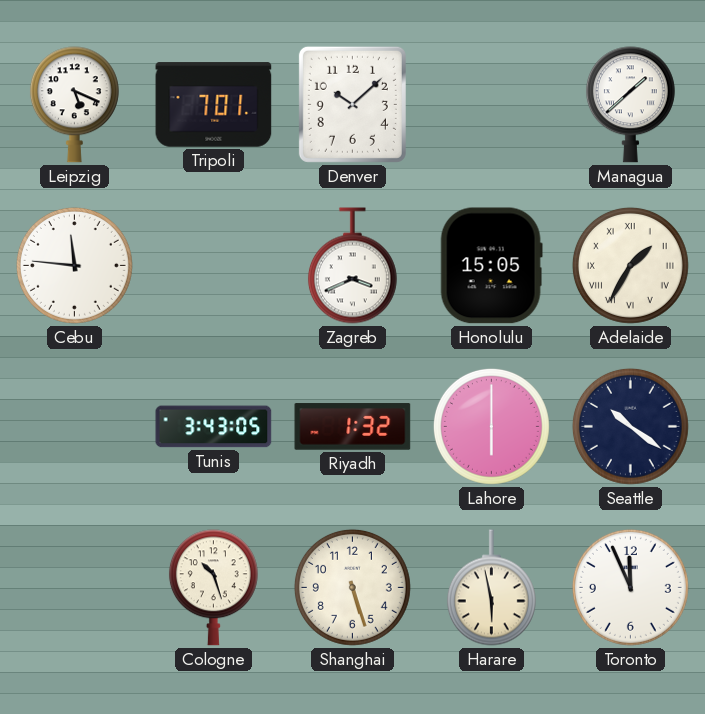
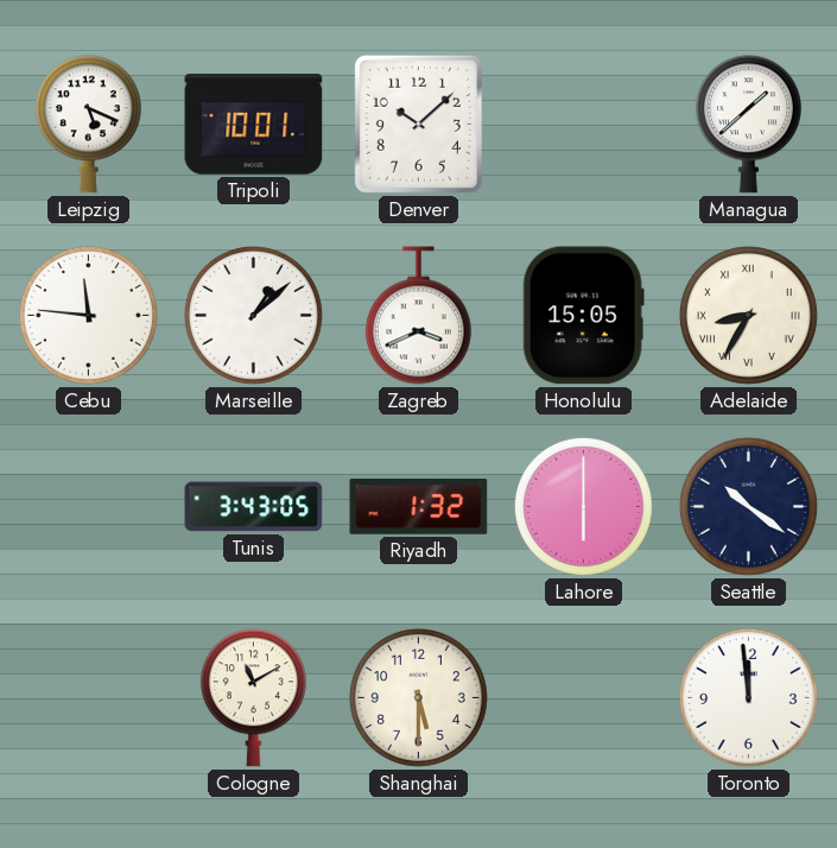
Tripoli: 7:01 -> 10:01 (254, 125)
Marseille: none -> 1:08 (253, 315)
Adelaide: 1:35 -> 8:35 (748, 315)
Cologne: 10:27 -> 11:10 (253, 698)
Shanghai: 5:27 -> 5:30 (418, 697)
Harare: 5:58 -> none (491, 588)
Toronto: 11:56 -> 11:59 (748, 697)
